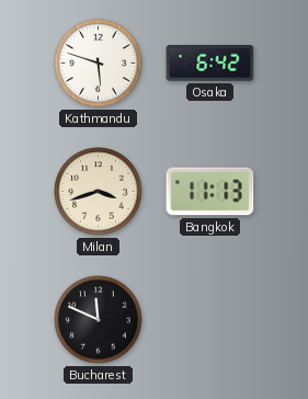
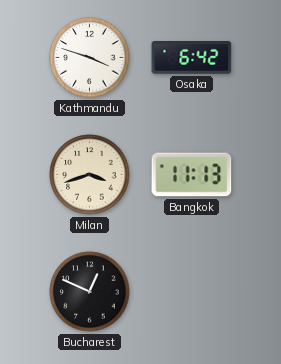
Kathmandu: 5:48 -> 3:48 (90, 58)
Bucharest: 11:49 -> 12:49 (90, 292)
